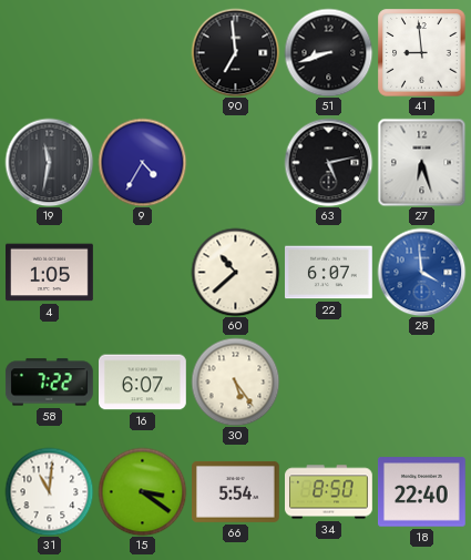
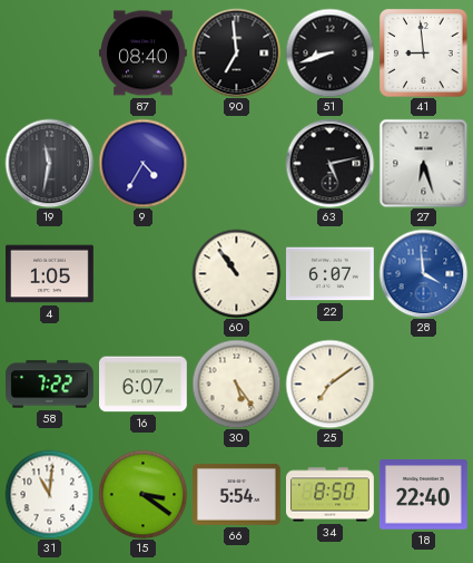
87: none -> 08:40 (144, 54)
60: 10:38 -> 10:54 (236, 273)
25: none -> 7:09 (329, 384)
